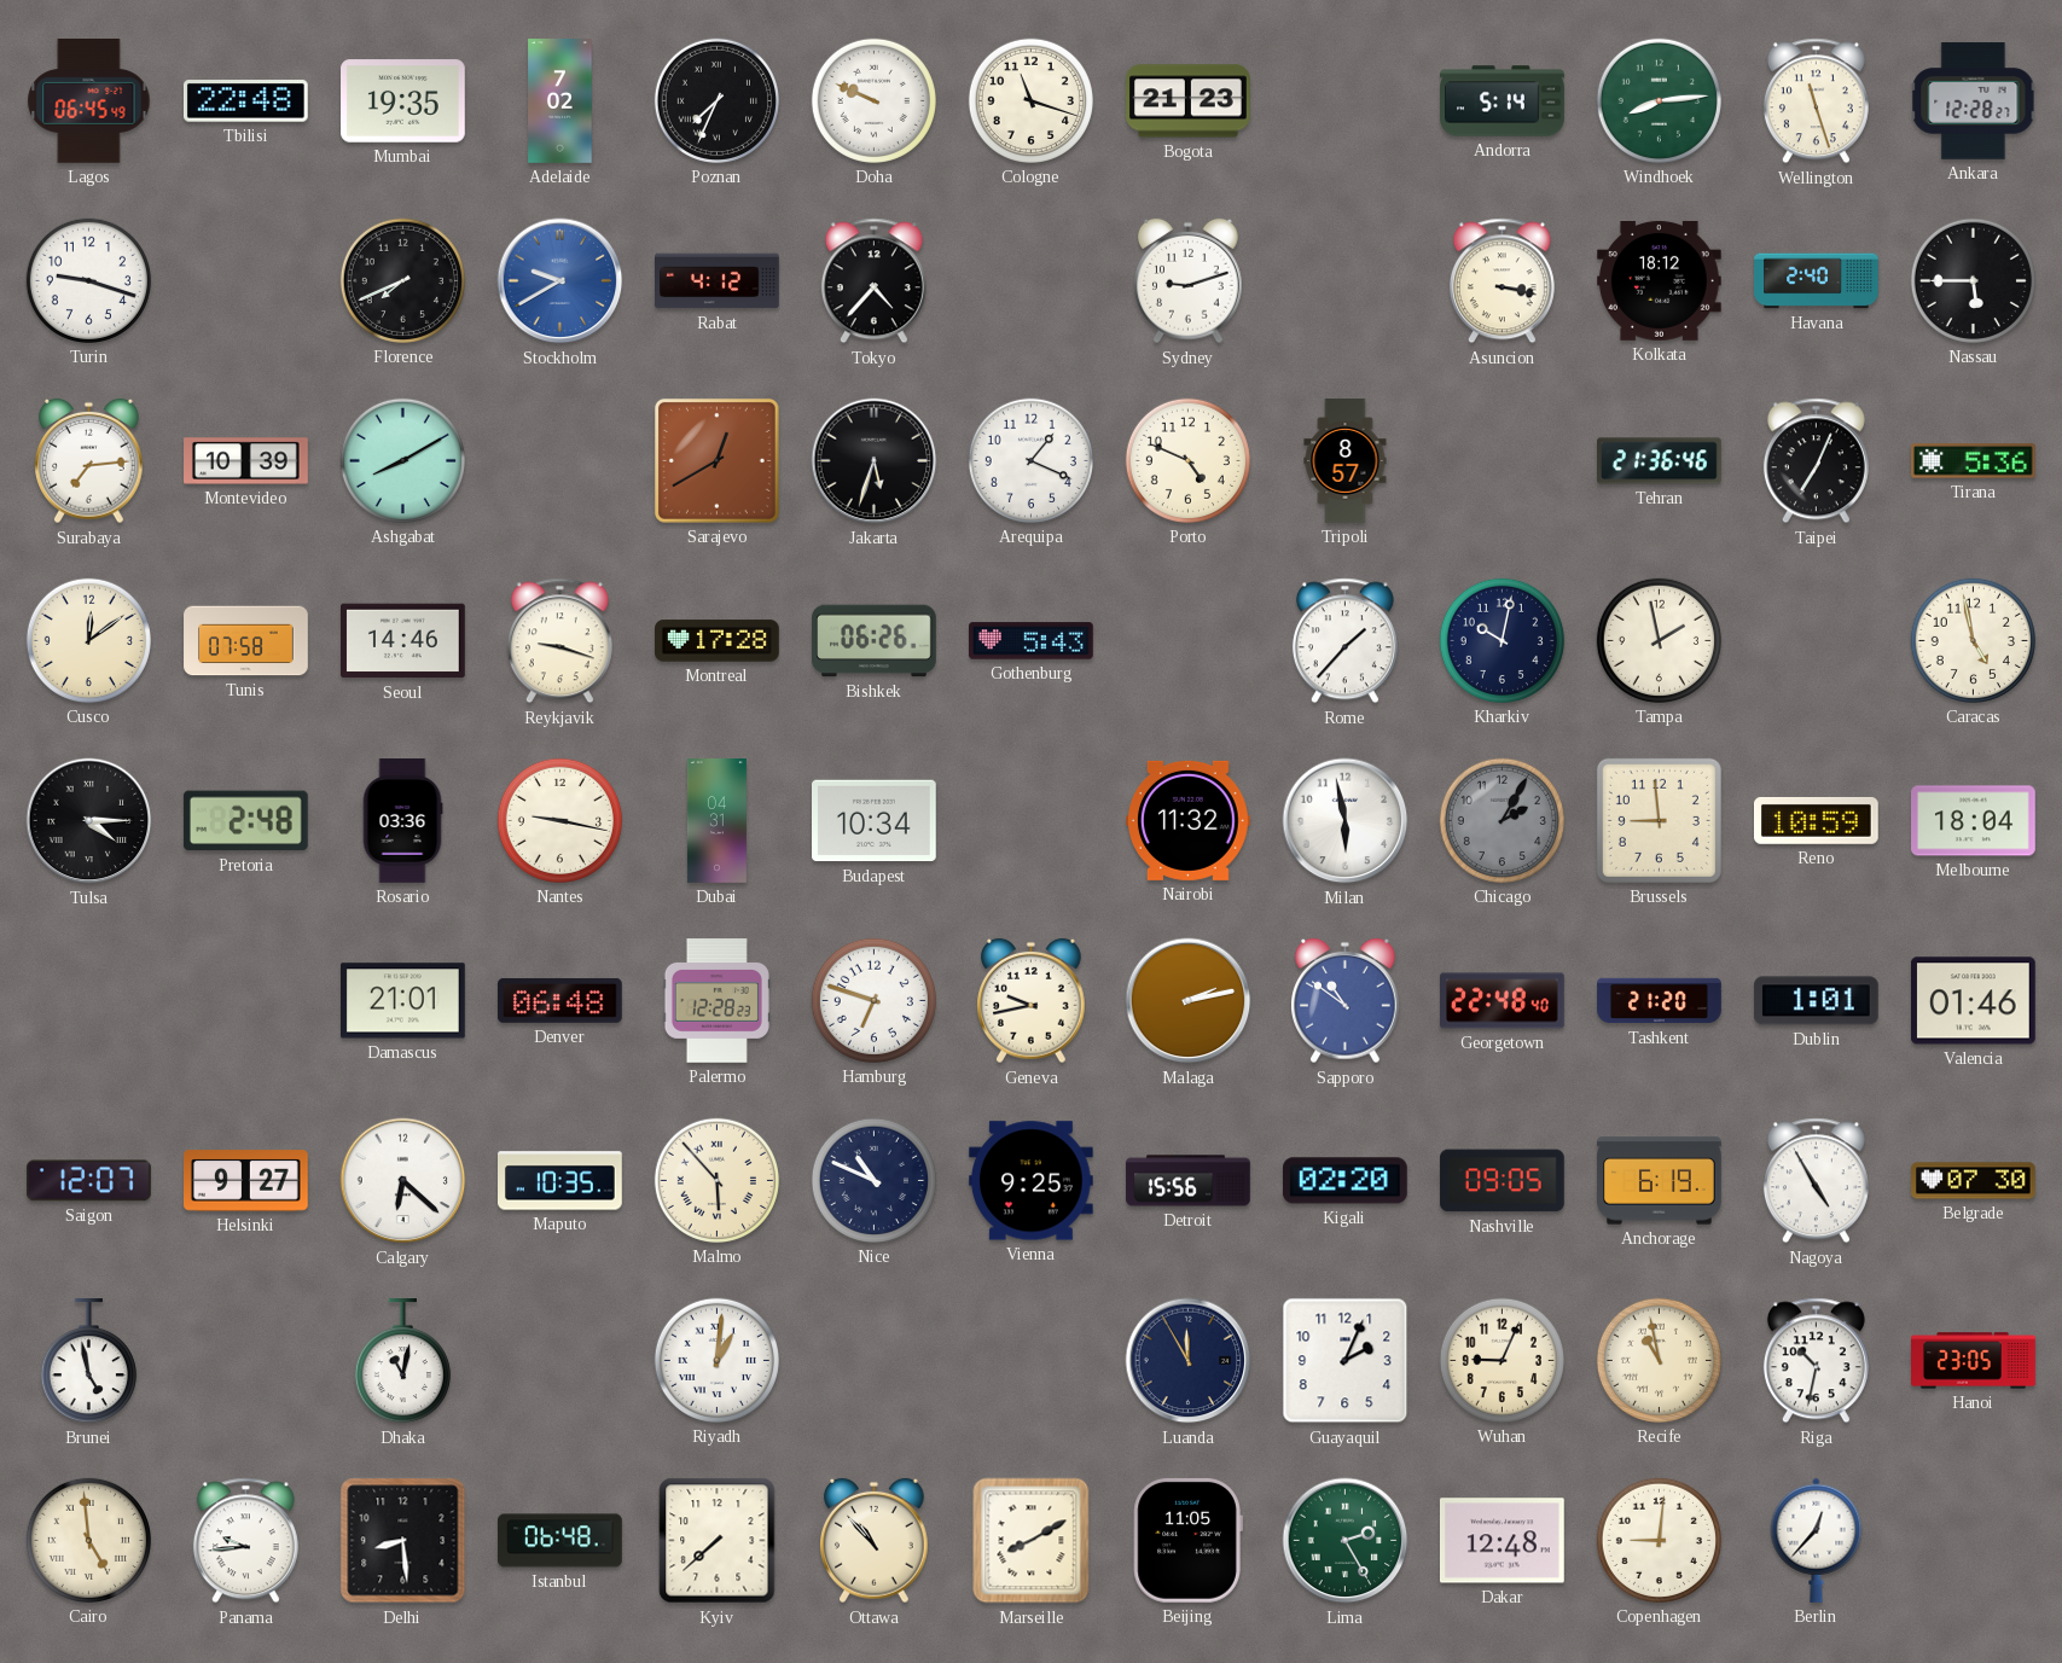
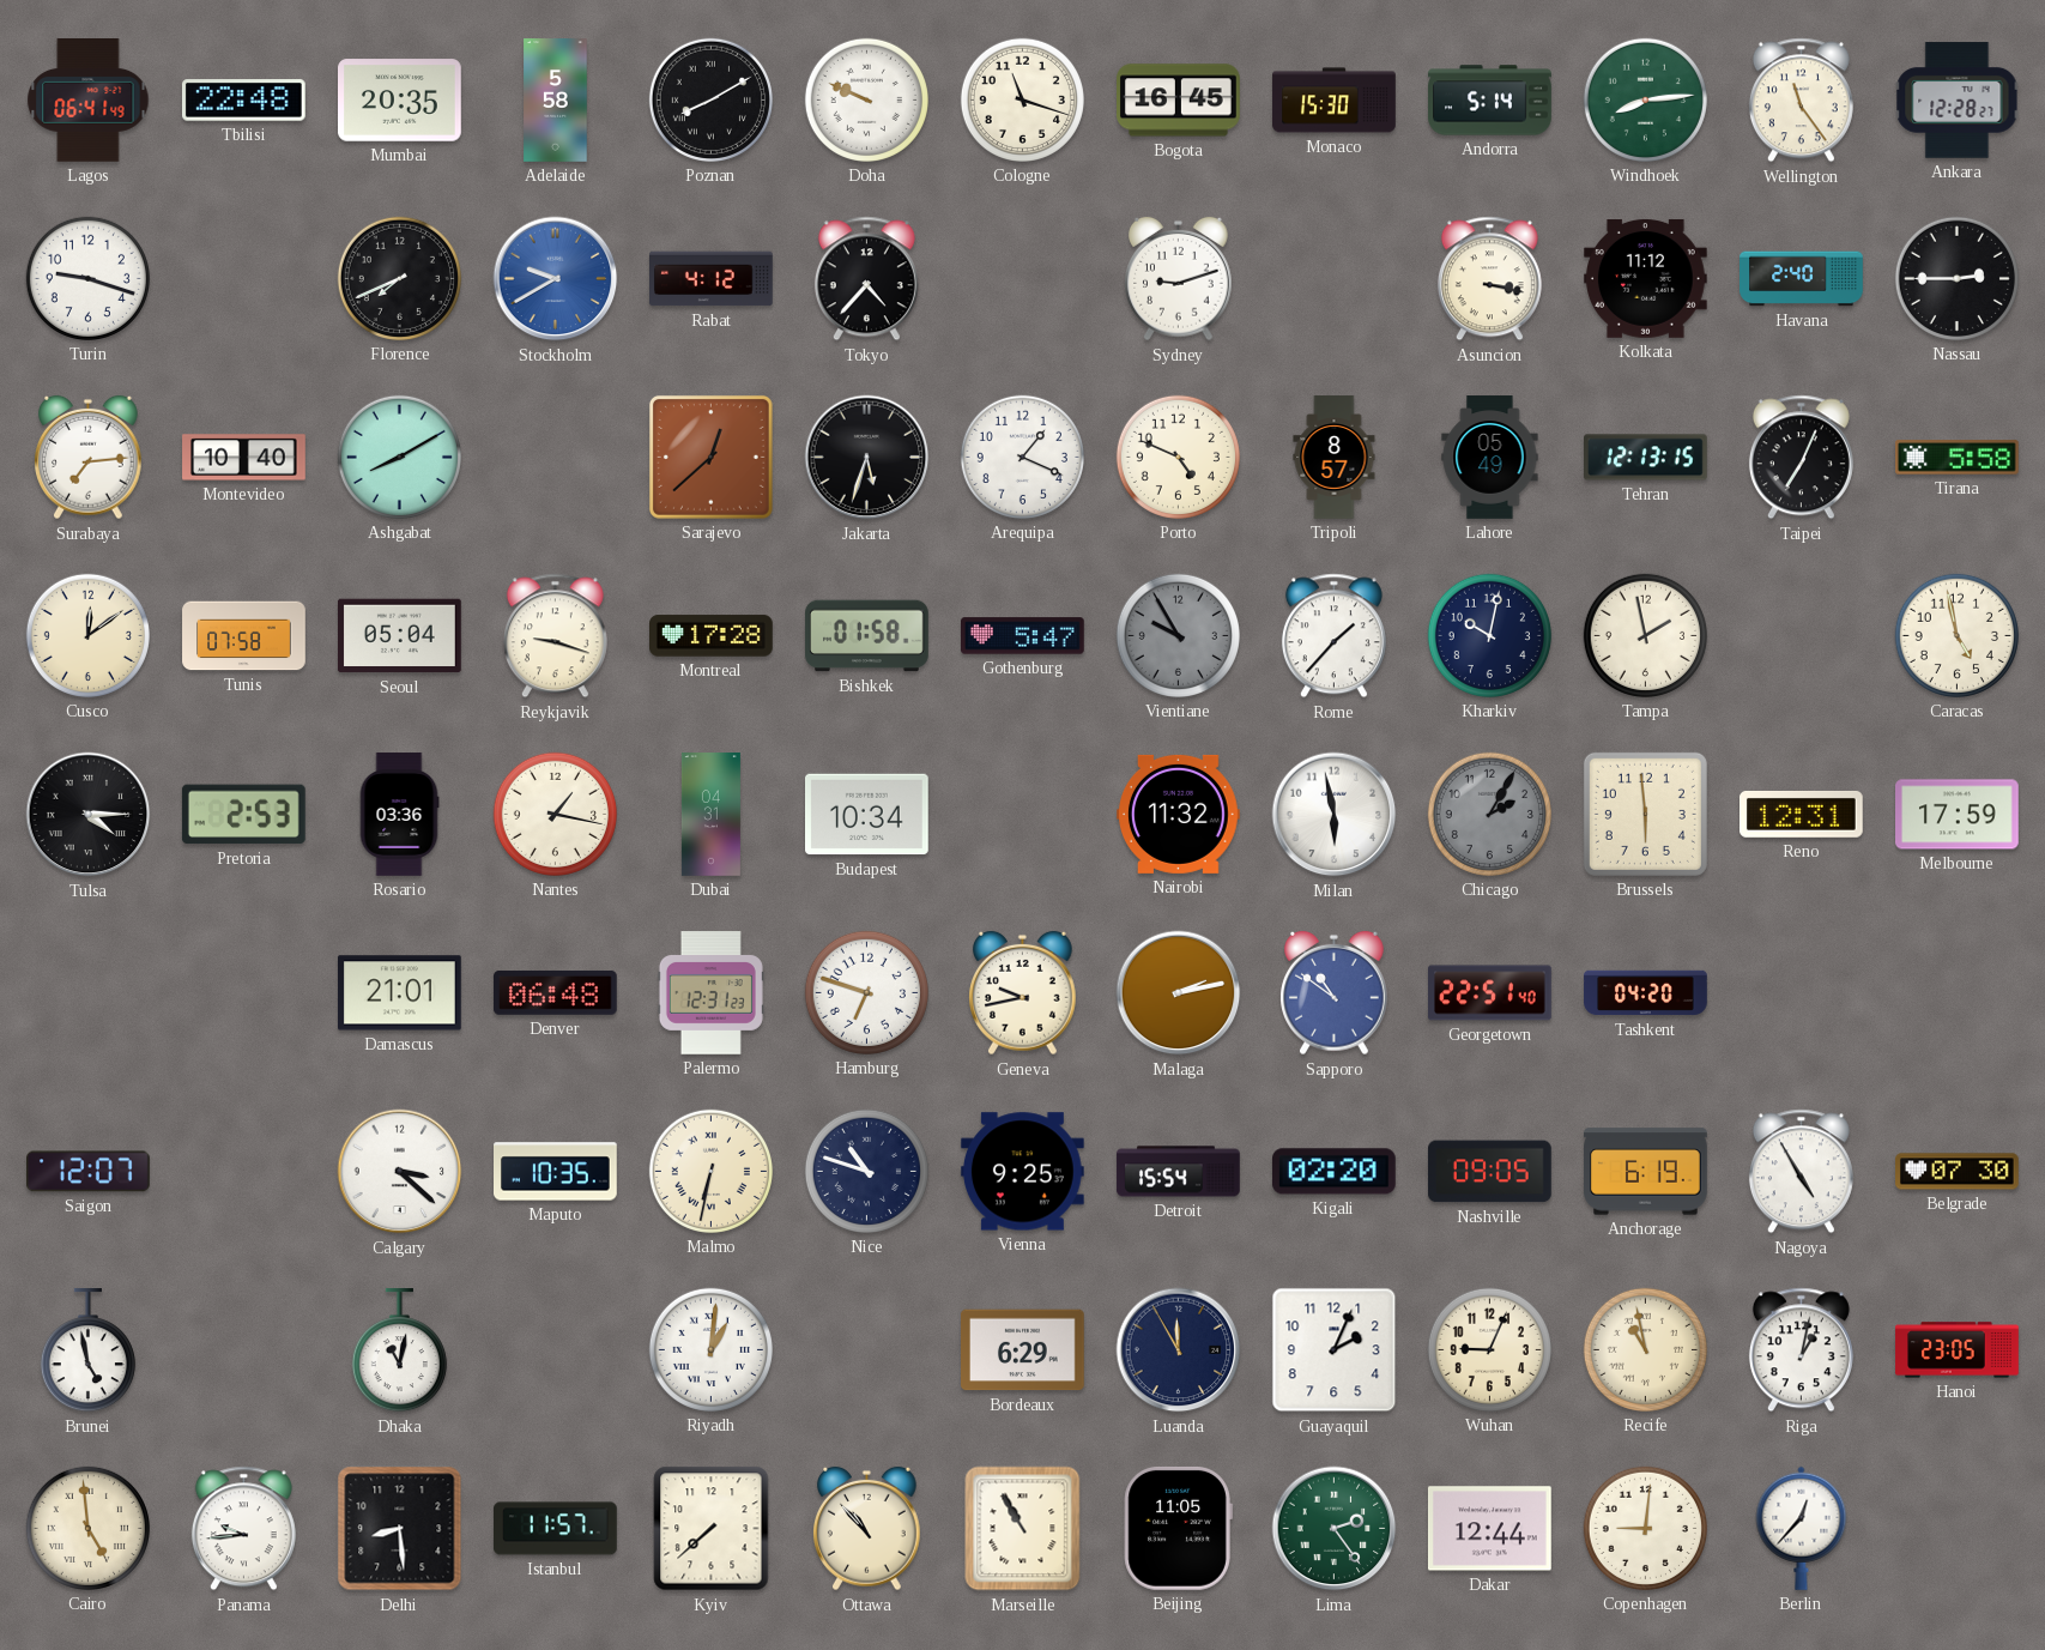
Lagos: 06:45 -> 06:41 (89, 101)
Mumbai: 19:35 -> 20:35 (400, 101)
Adelaide: 7:02 -> 5:58 (556, 101)
Poznan: 7:34 -> 8:10 (710, 99)
Bogota: 21:23 -> 16:45 (1179, 101)
Monaco: none -> 15:30 (1335, 101)
Wellington: 11:27 -> 11:24 (1801, 101)
Kolkata: 18:12 -> 11:12 (1646, 278)
Nassau: 5:45 -> 2:45 (1956, 278)
Montevideo: 10:39 -> 10:40 (244, 458)
Sarajevo: 12:40 -> 12:38 (710, 457)
Lahore: none -> 05:49 (1490, 458)
Tehran: 21:36 -> 12:13 (1646, 458)
Tirana: 5:36 -> 5:58 (1958, 458)
Seoul: 14:46 -> 05:04 (400, 636)
Bishkek: 06:26 -> 01:58 (867, 636)
Gothenburg: 5:43 -> 5:47 (1023, 636)
Vientiane: none -> 9:55 (1178, 635)
Pretoria: 2:48 -> 2:53 (243, 815)
Nantes: 9:17 -> 1:17 (555, 814)
Brussels: 8:59 -> 5:59 (1645, 814)
Reno: 10:59 -> 12:31 (1802, 814)
Melbourne: 18:04 -> 17:59 (1958, 815)
Palermo: 12:28 -> 12:31 (710, 993)
Georgetown: 22:48 -> 22:51 (1490, 993)
Tashkent: 21:20 -> 04:20 (1646, 993)
Dublin: 1:01 -> none (1816, 1001)
Valencia: 01:46 -> none (1974, 1001)
Helsinki: 9:27 -> none (246, 1181)
Calgary: 6:22 -> 3:22 (400, 1172)
Malmo: 5:53 -> 6:32 (710, 1171)
Nice: 10:49 -> 10:48 (866, 1171)
Detroit: 15:56 -> 15:54 (1179, 1172)
Bordeaux: none -> 6:29 (1023, 1350)
Riga: 10:32 -> 1:02 (1801, 1350)
Istanbul: 06:48 -> 11:57 (556, 1529)
Marseille: 8:10 -> 10:55 (1023, 1529)
Lima: 2:25 -> 2:24 (1335, 1529)
Dakar: 12:48 -> 12:44 (1490, 1529)
